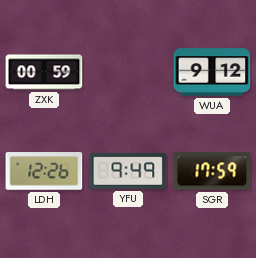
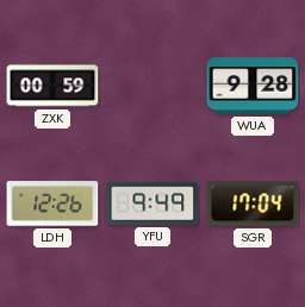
WUA: 9:12 -> 9:28 (253, 86)
SGR: 17:59 -> 17:04 (253, 203)
